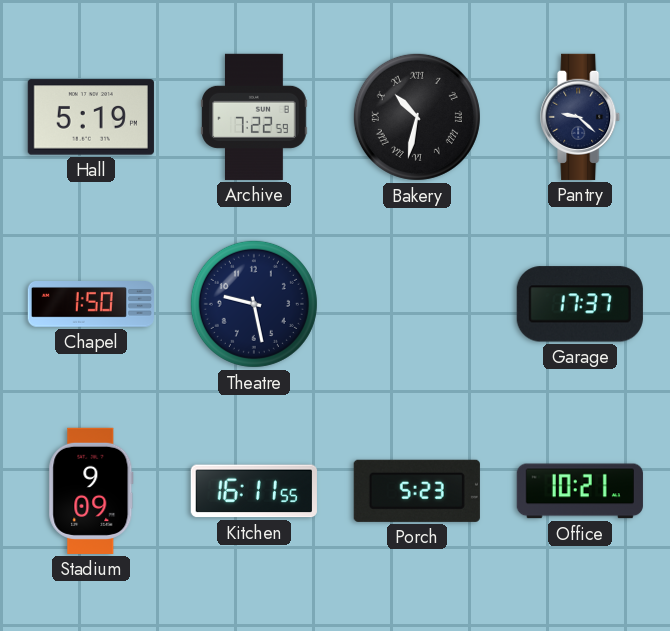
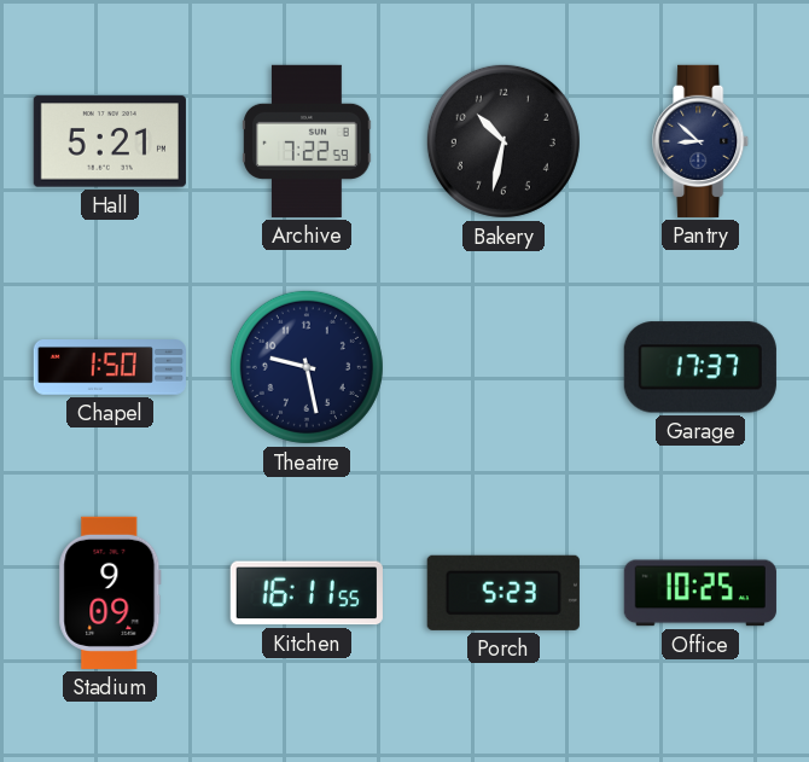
Hall: 5:19 -> 5:21 (110, 141)
Bakery numerals: Roman -> Arabic (504, 141)
Pantry: 9:22 -> 8:52 (702, 141)
Office: 10:21 -> 10:25 (700, 593)
